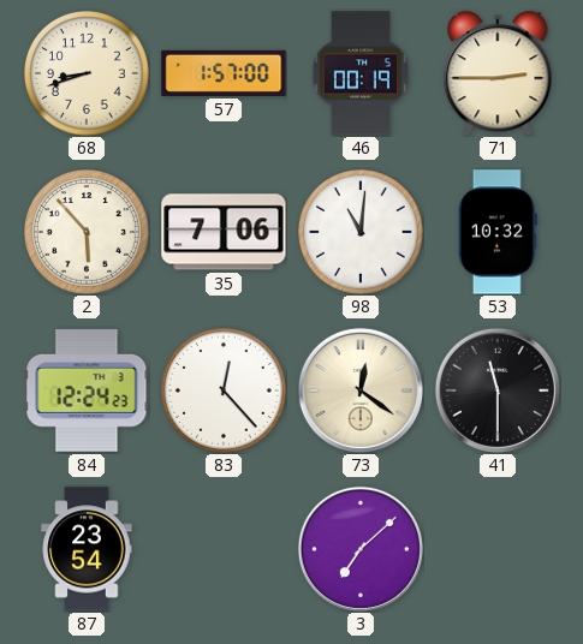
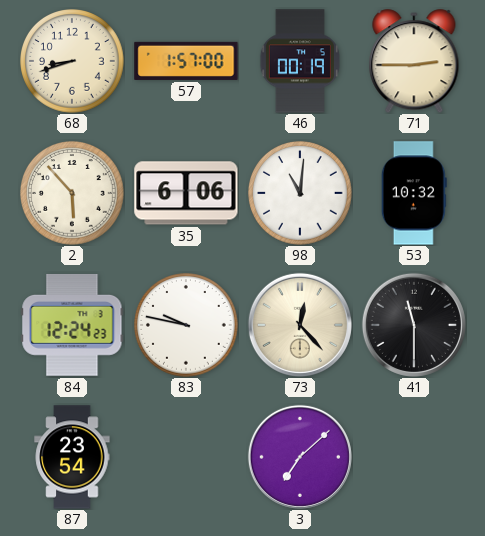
35: 7:06 -> 6:06 (186, 193)
83: 12:23 -> 9:47 (187, 326)
73: 12:21 -> 12:23 (300, 325)
